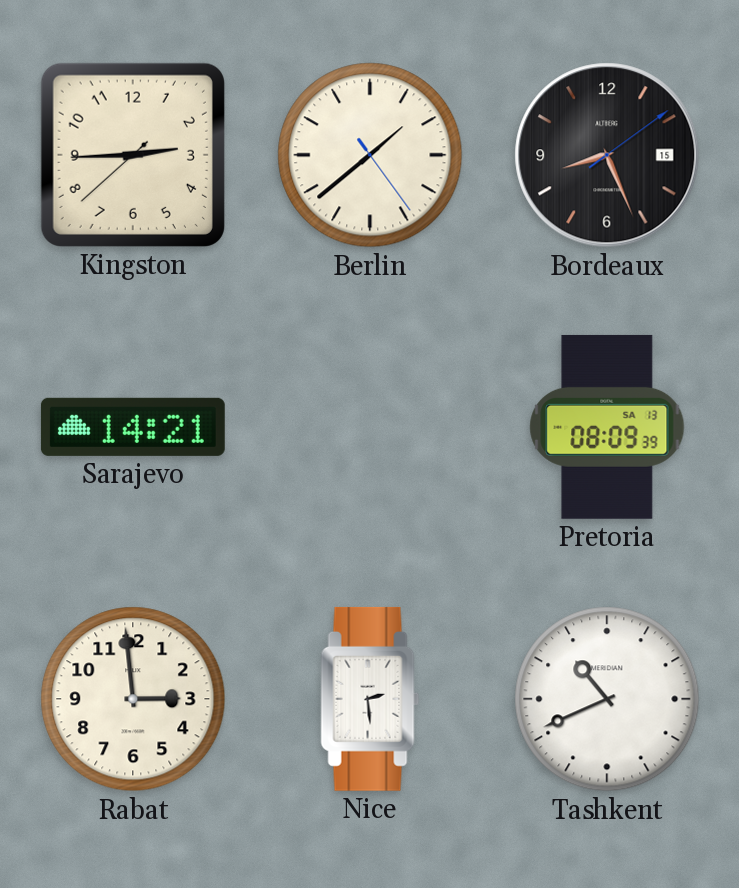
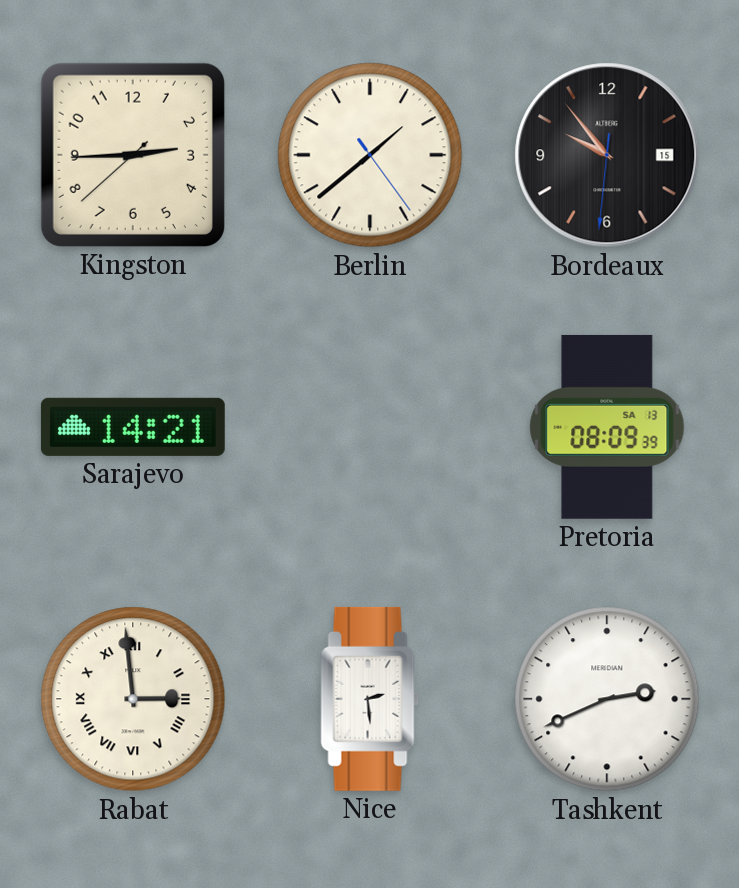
Bordeaux: 8:26 -> 9:53 (607, 155)
Rabat numerals: Arabic -> Roman (133, 699)
Tashkent: 10:41 -> 2:41 (607, 699)
